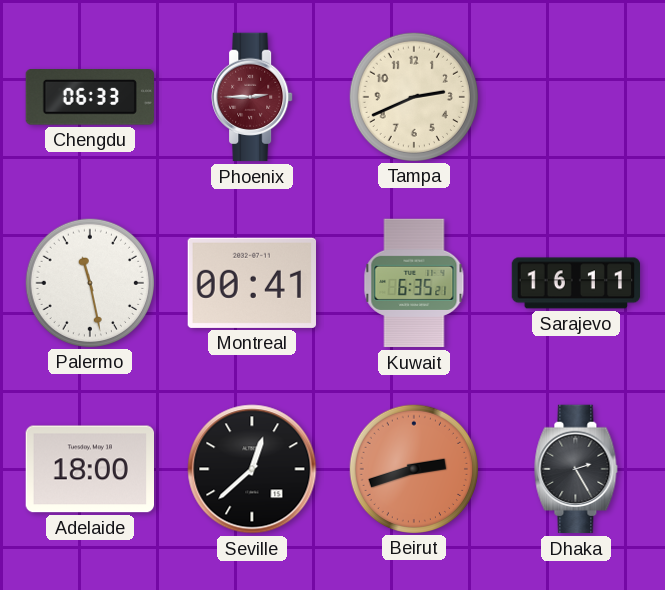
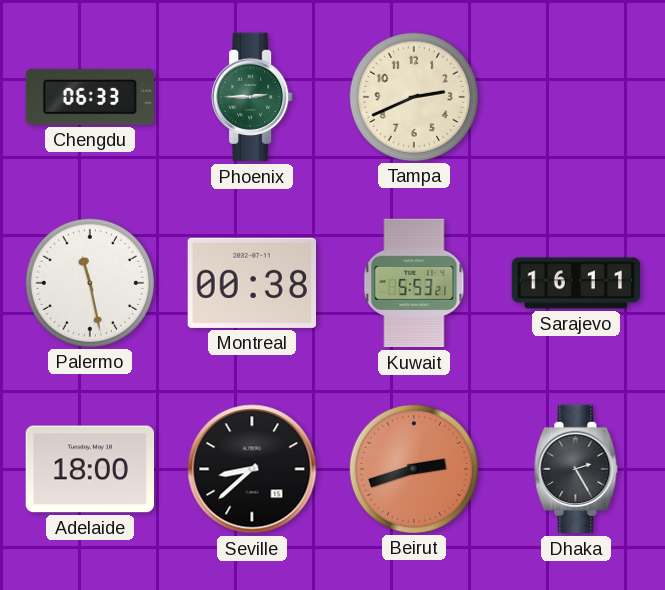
Phoenix dial: burgundy -> green (252, 97)
Montreal: 00:41 -> 00:38 (251, 283)
Kuwait: 6:35 -> 5:53 (414, 283)
Seville: 12:38 -> 8:38 (252, 469)
